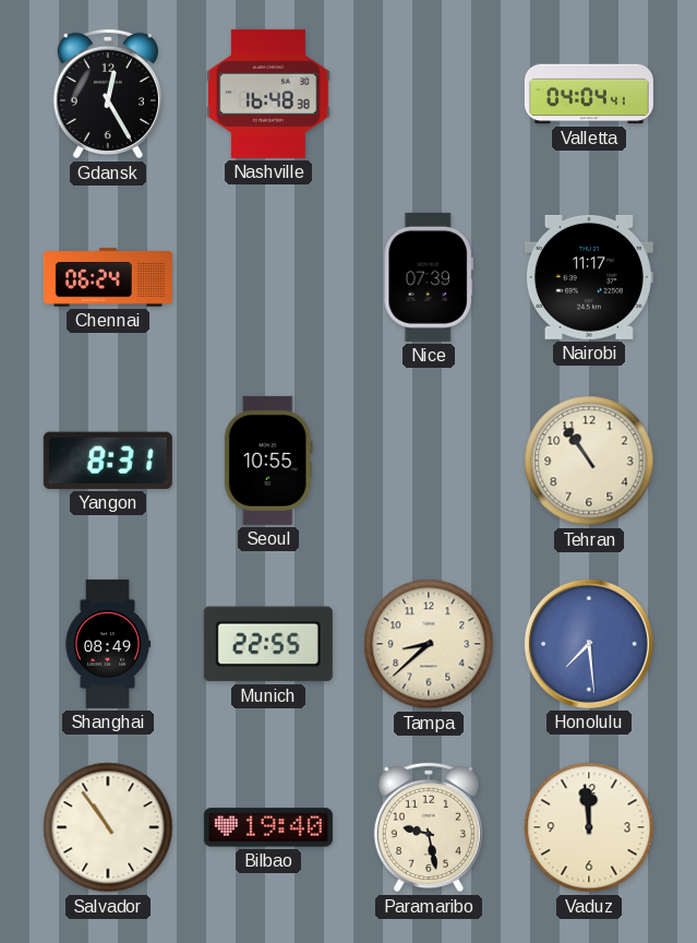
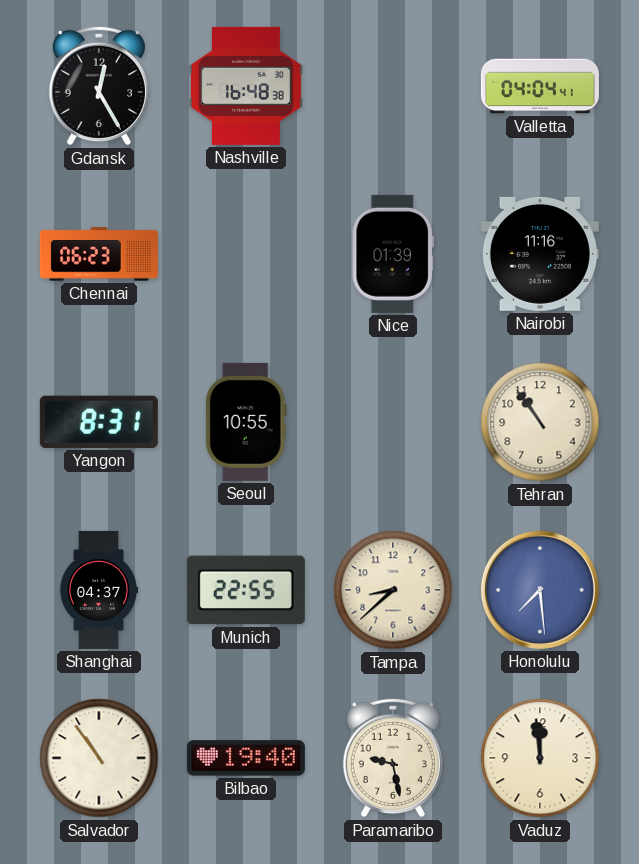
Chennai: 06:24 -> 06:23 (99, 254)
Nice: 07:39 -> 01:39 (393, 254)
Nairobi: 11:17 -> 11:16 (540, 254)
Shanghai: 08:49 -> 04:37 (99, 590)
